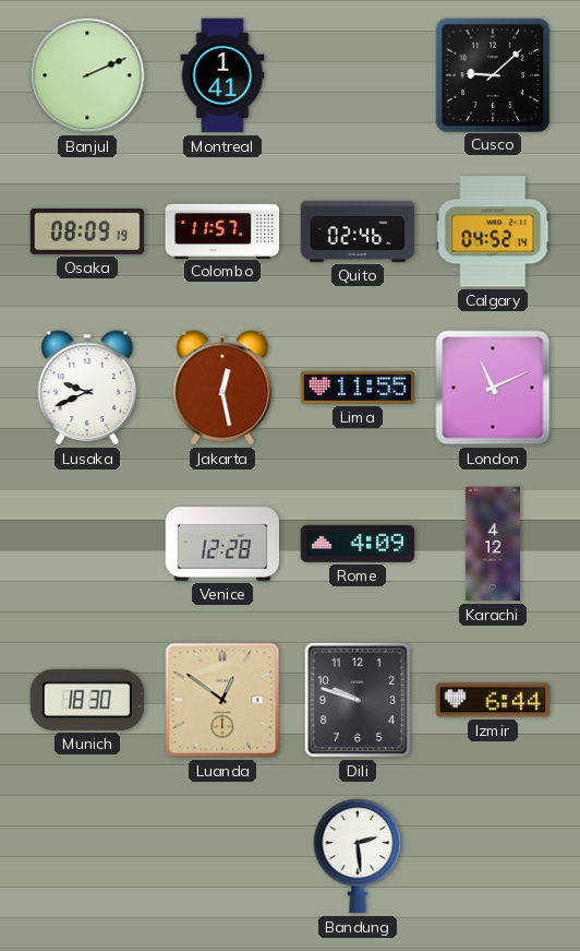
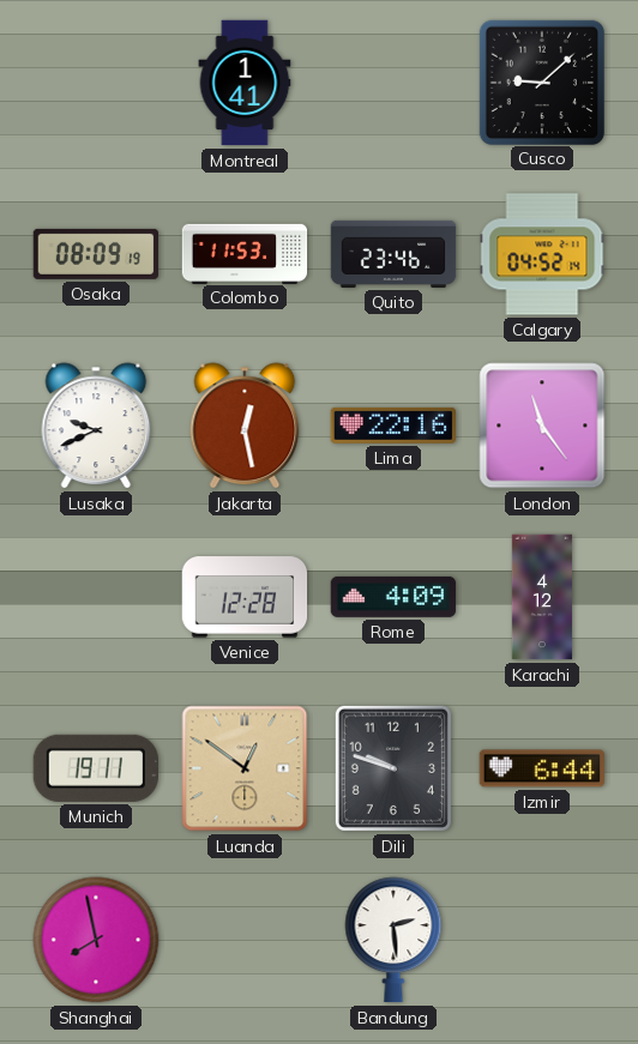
Banjul: 2:11 -> none (87, 75)
Colombo: 11:57 -> 11:53 (245, 253)
Quito: 02:46 -> 23:46 (393, 254)
Lima: 11:55 -> 22:16 (393, 426)
London: 11:11 -> 11:24 (542, 426)
Munich: 18:30 -> 19:11 (95, 768)
Shanghai: none -> 7:58 (96, 940)
